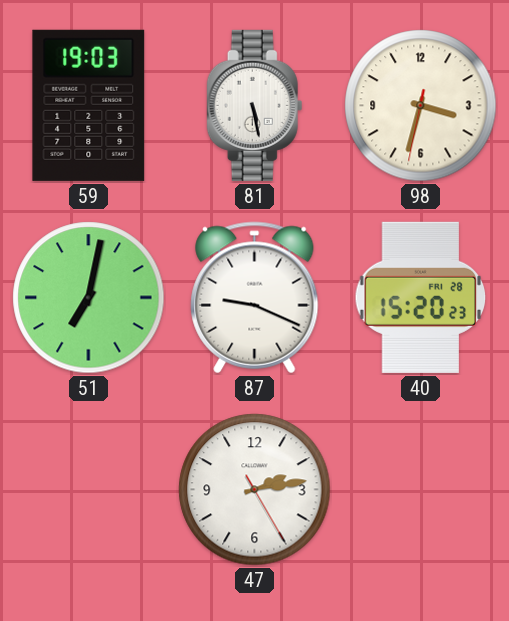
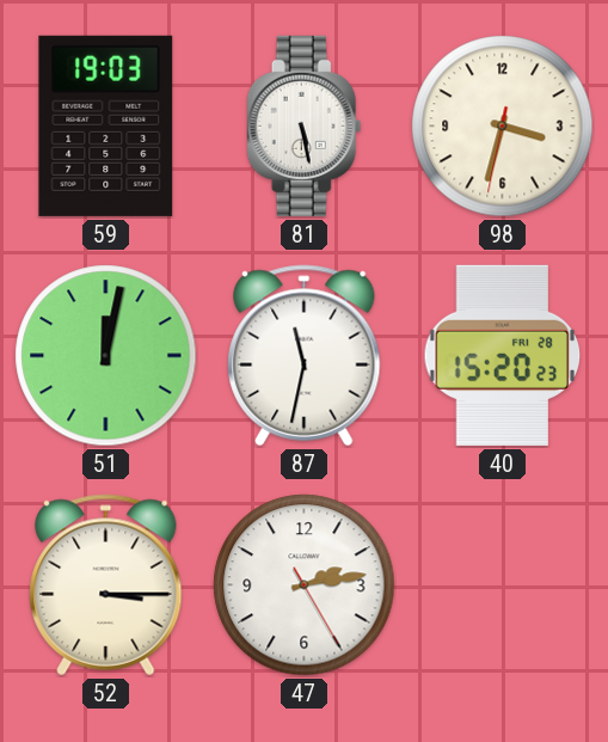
51: 7:02 -> 12:02 (106, 356)
87: 9:19 -> 11:32 (305, 356)
52: none -> 3:15 (106, 585)
